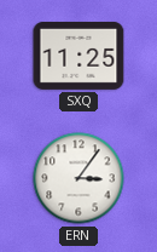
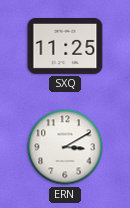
ERN: 3:06 -> 3:10 (65, 147)
